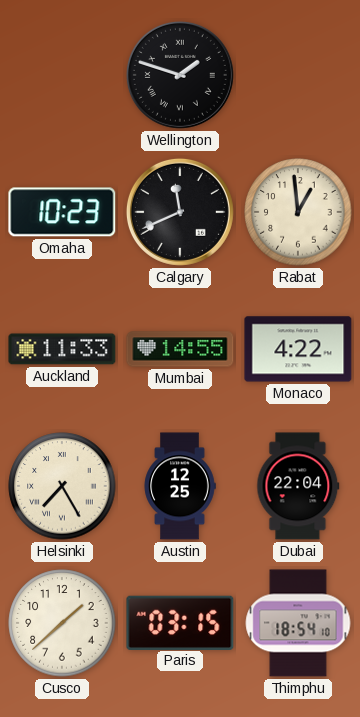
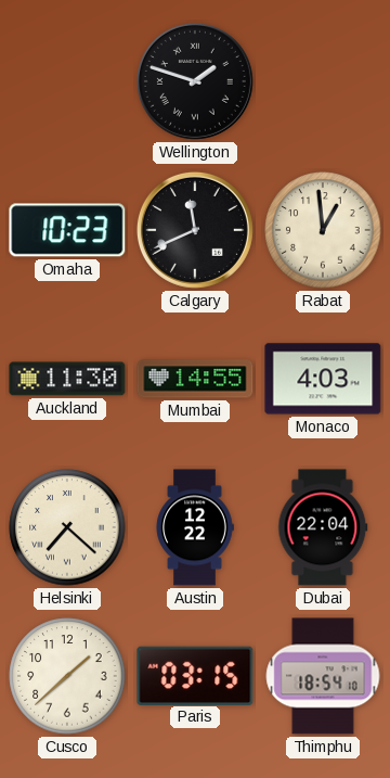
Auckland: 11:33 -> 11:30 (67, 379)
Monaco: 4:22 -> 4:03 (323, 379)
Helsinki: 7:25 -> 7:22 (67, 527)
Austin: 12:25 -> 12:22 (195, 527)
